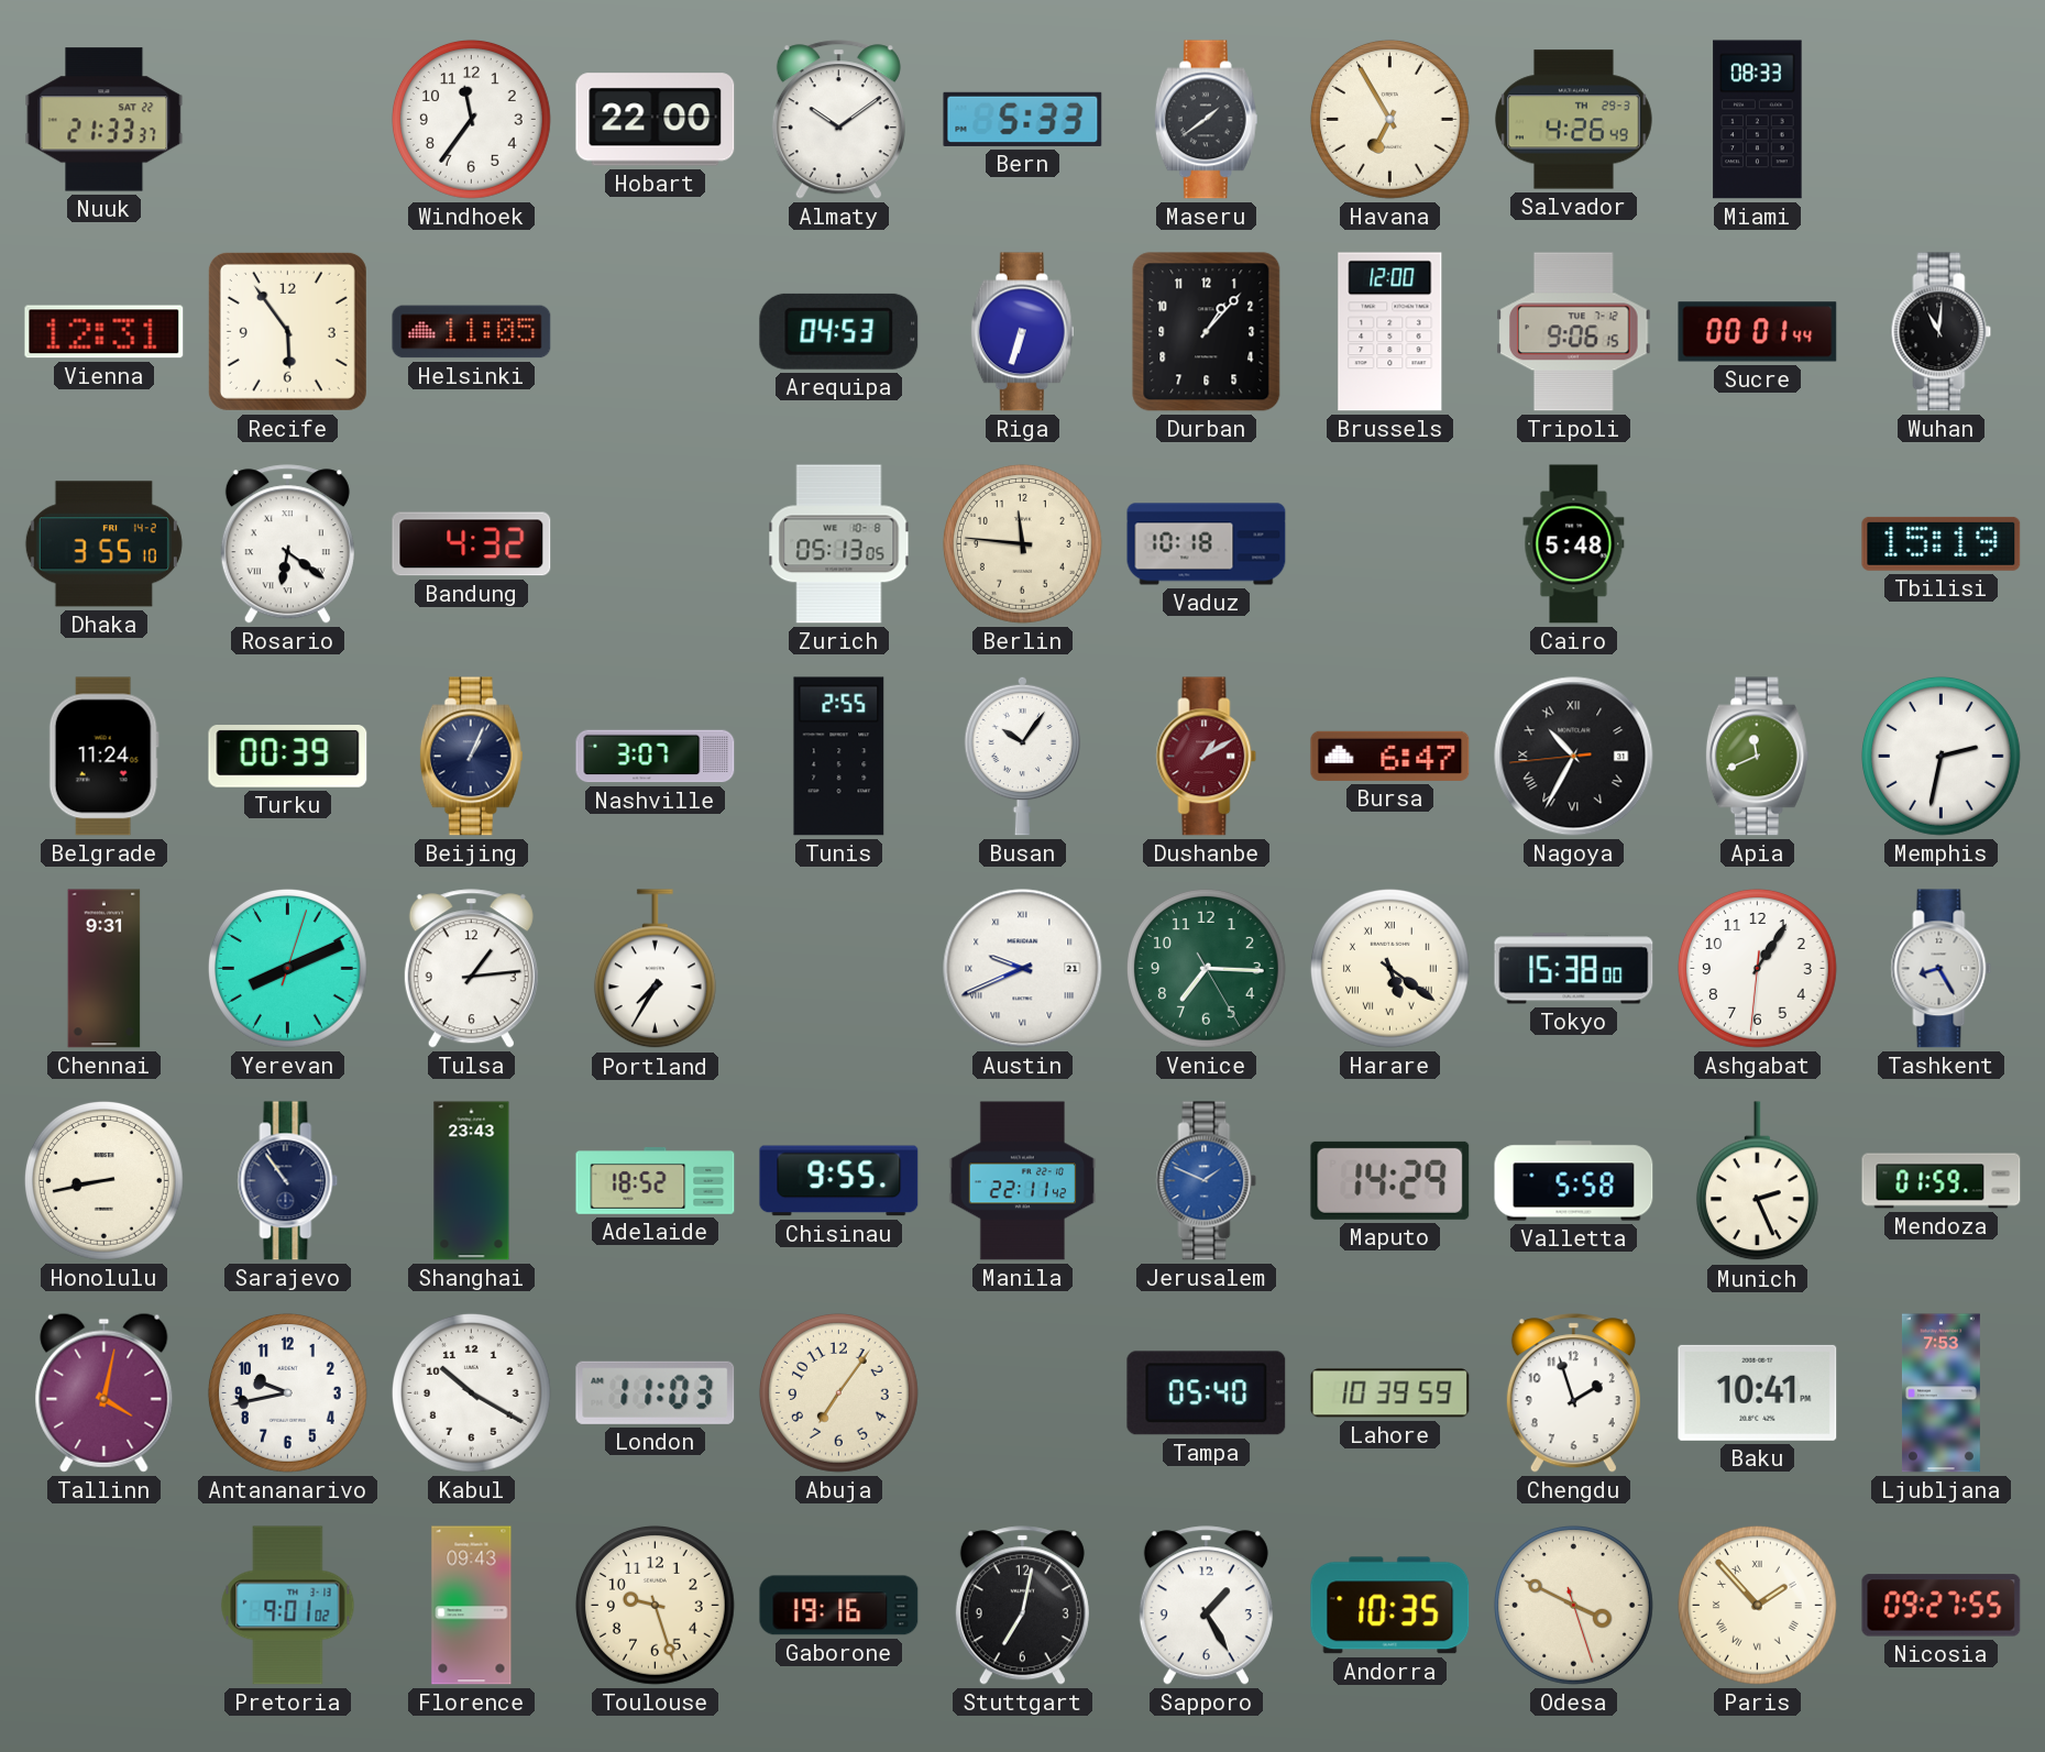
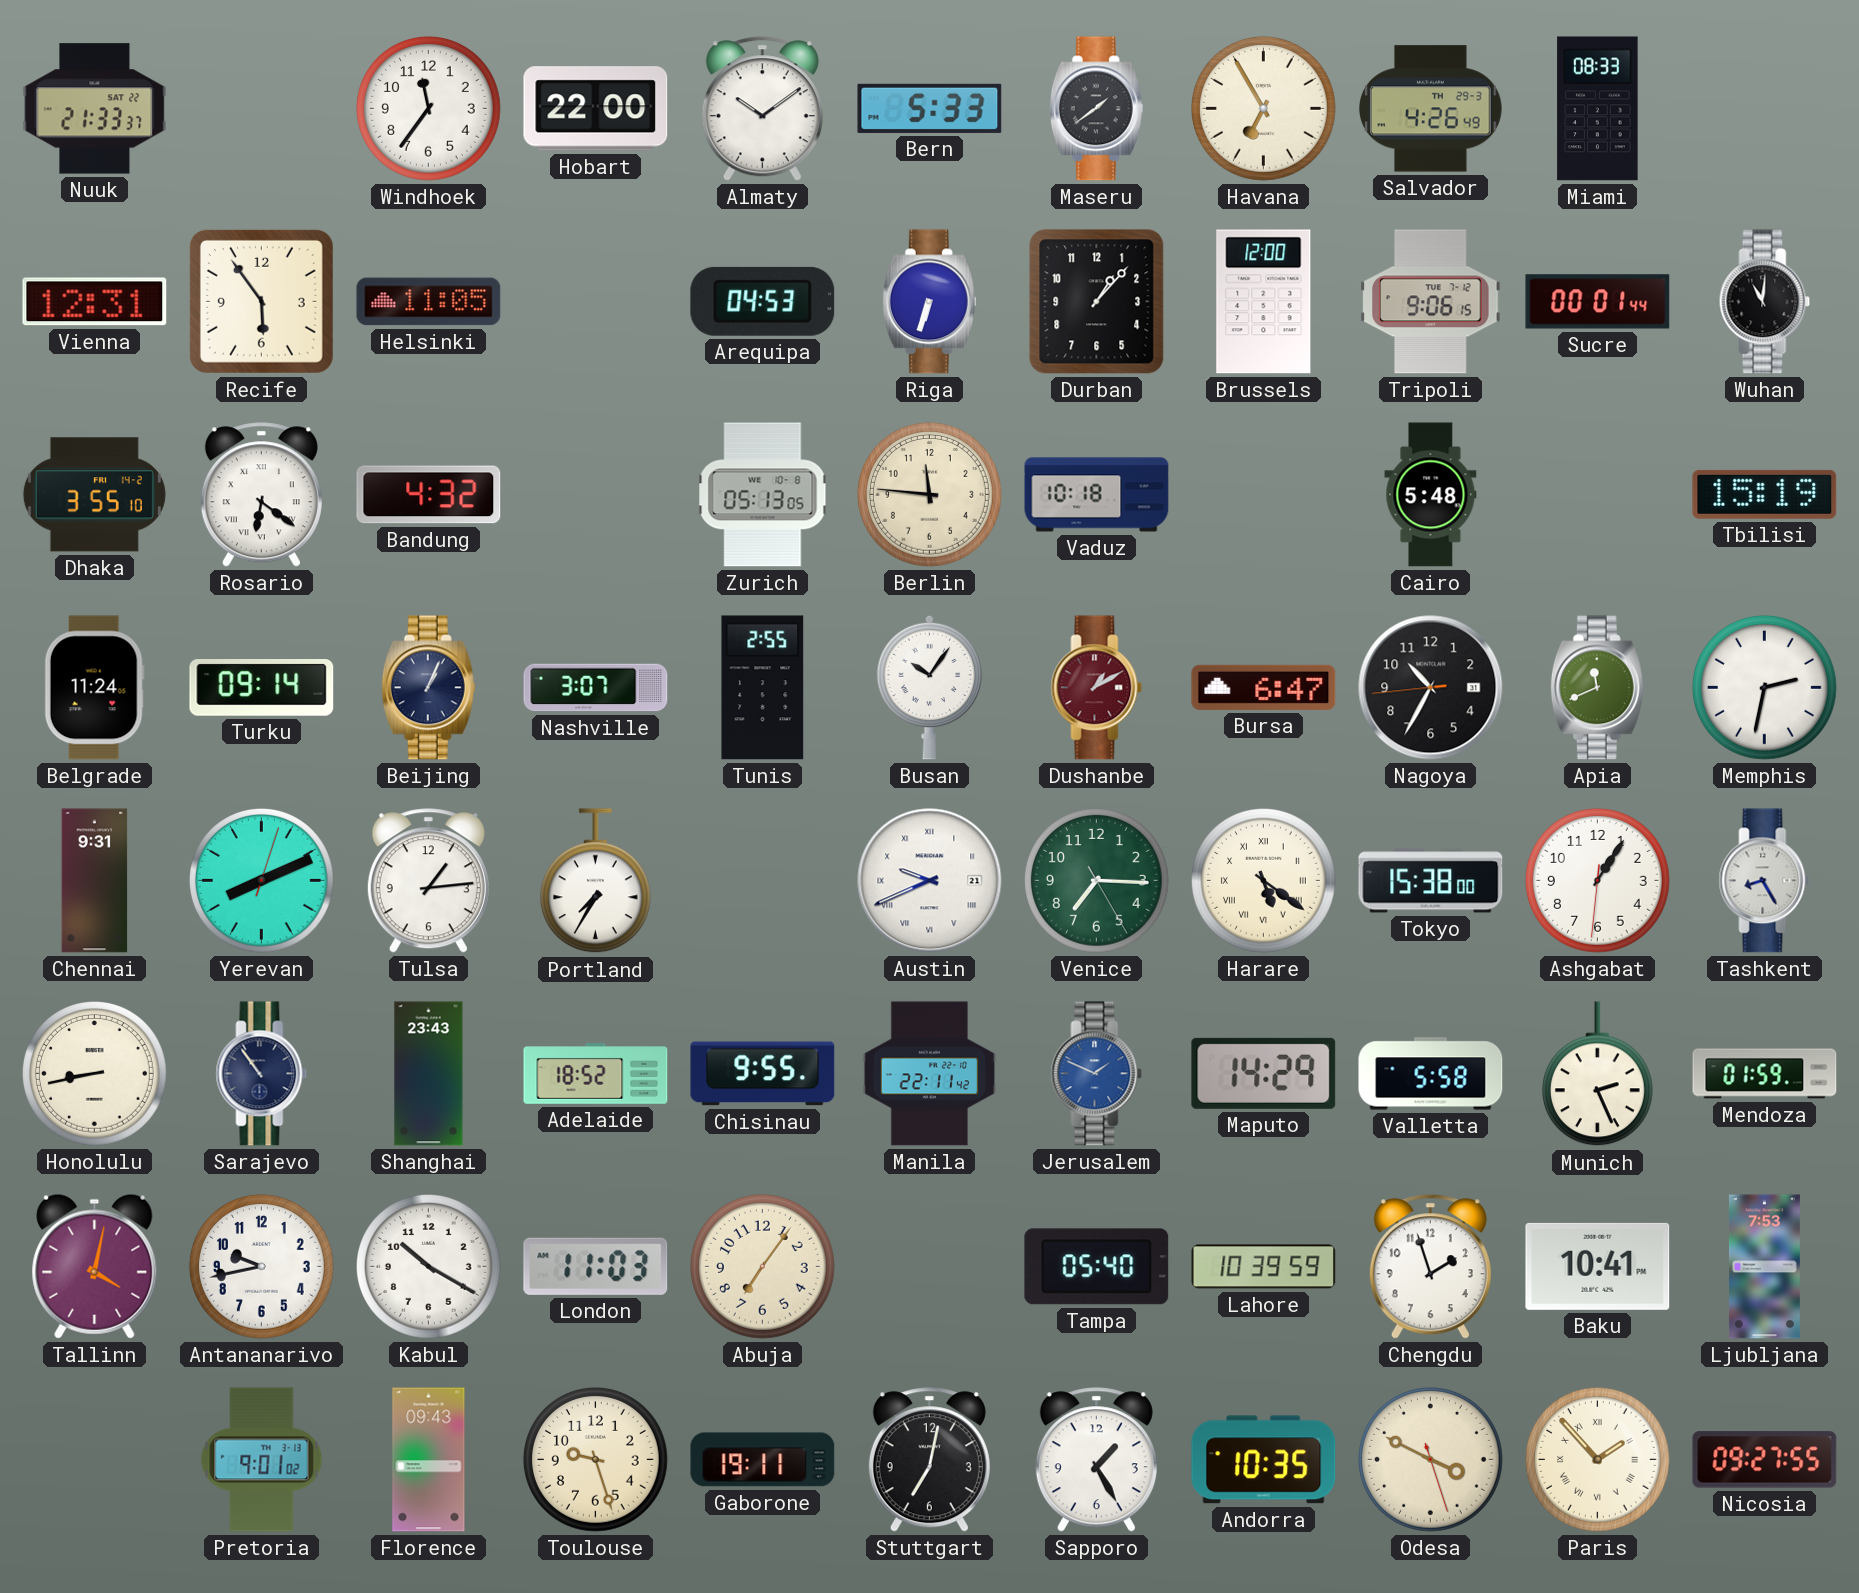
Turku: 00:39 -> 09:14 (262, 688)
Nagoya numerals: Roman -> Arabic (1431, 688)
Gaborone: 19:16 -> 19:11 (763, 1460)
